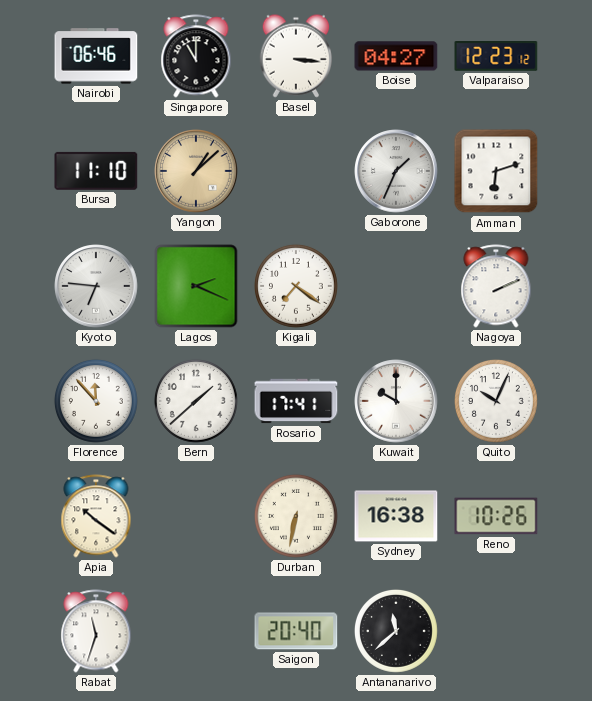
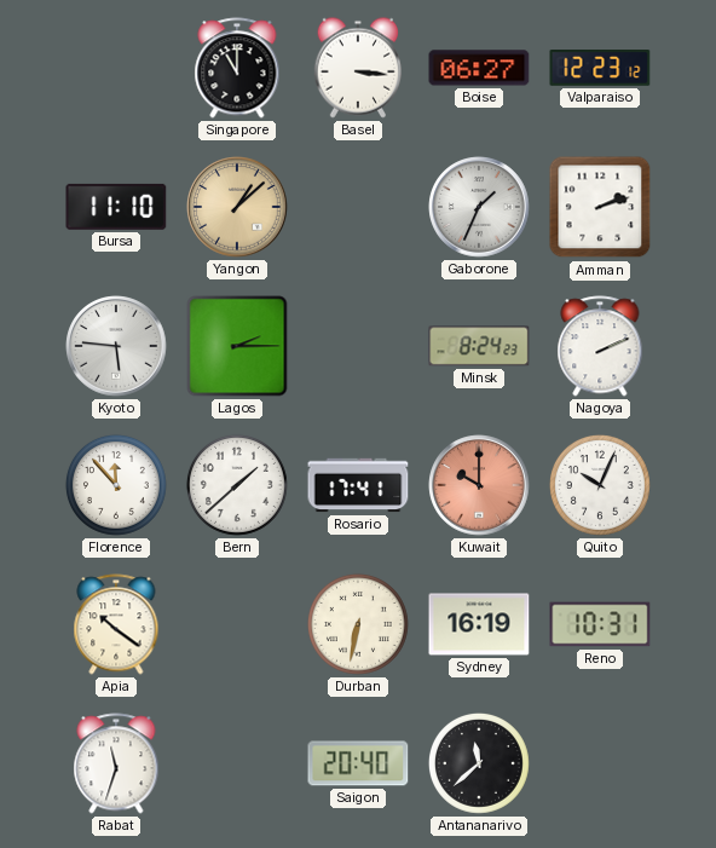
Nairobi: 06:46 -> none (96, 56)
Boise: 04:27 -> 06:27 (479, 68)
Amman: 6:12 -> 2:12 (600, 207)
Kyoto: 6:46 -> 5:46 (116, 346)
Lagos: 2:19 -> 2:15 (237, 346)
Kigali: 7:21 -> none (296, 286)
Minsk: none -> 8:24 (479, 346)
Kuwait dial: white -> salmon (479, 485)
Sydney: 16:38 -> 16:19 (479, 624)
Reno: 10:26 -> 10:31 (600, 624)
